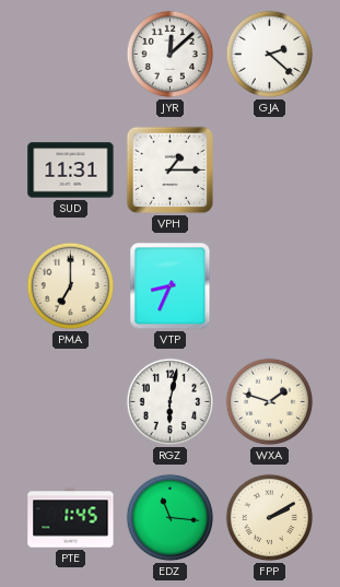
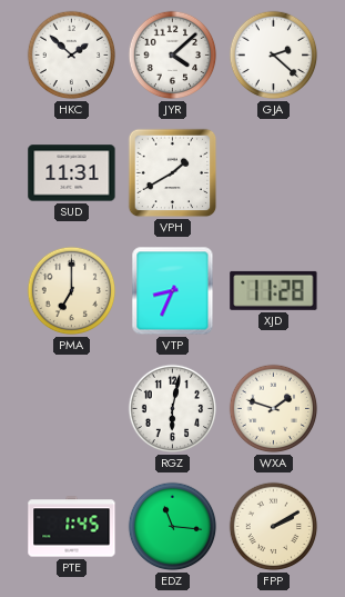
HKC: none -> 1:52 (72, 56)
JYR: 12:08 -> 4:08 (173, 56)
VPH: 1:15 -> 1:40 (173, 173)
XJD: none -> 11:28 (274, 290)
